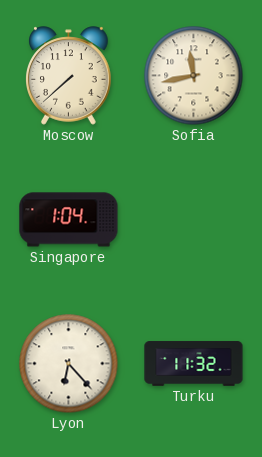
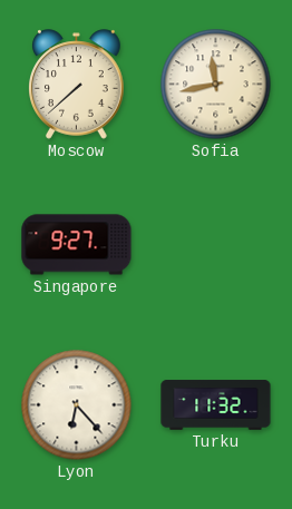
Singapore: 1:04 -> 9:27 (77, 245)
